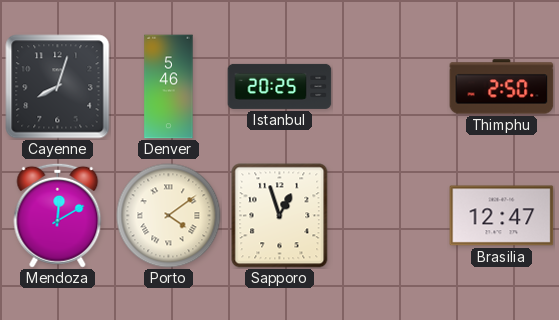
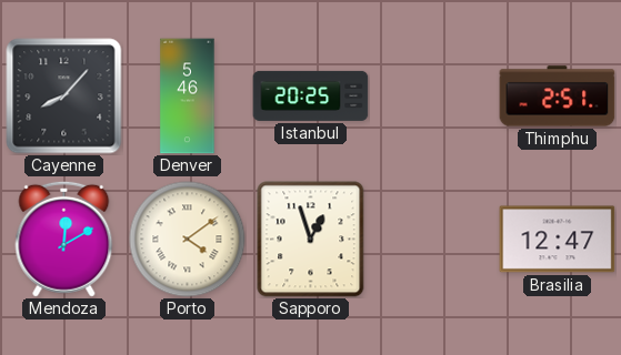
Cayenne: 8:03 -> 8:07 (64, 97)
Thimphu: 2:50 -> 2:51 (558, 97)
